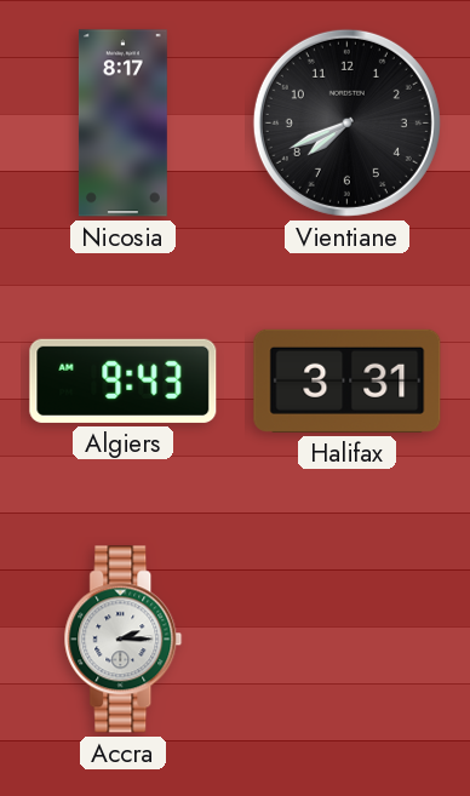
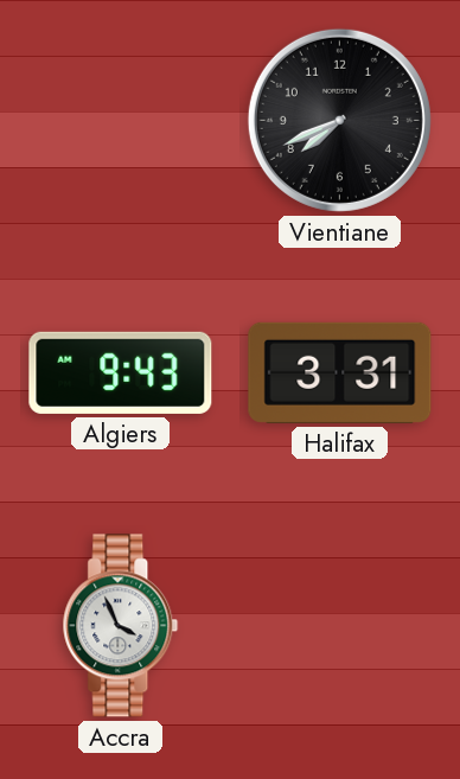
Nicosia: 8:17 -> none (122, 124)
Accra: 2:15 -> 3:56 (121, 626)
